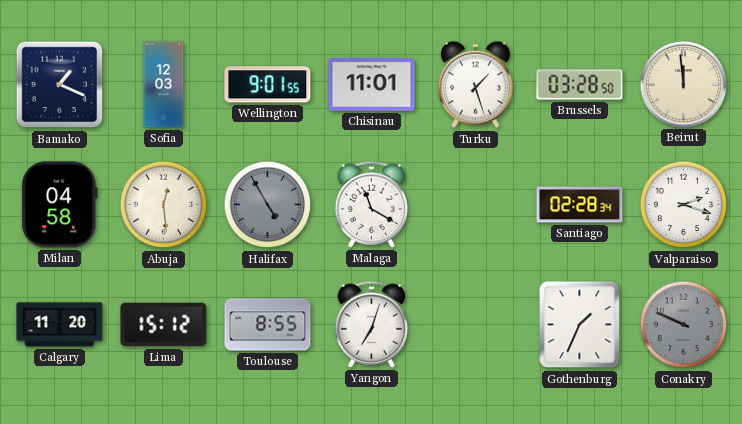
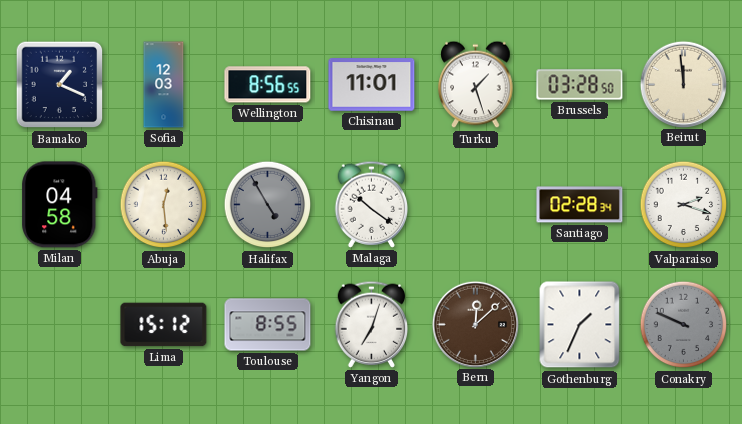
Wellington: 9:01 -> 8:56 (268, 85)
Malaga: 11:20 -> 10:21 (372, 204)
Calgary: 11:20 -> none (60, 325)
Bern: none -> 12:08 (475, 324)
